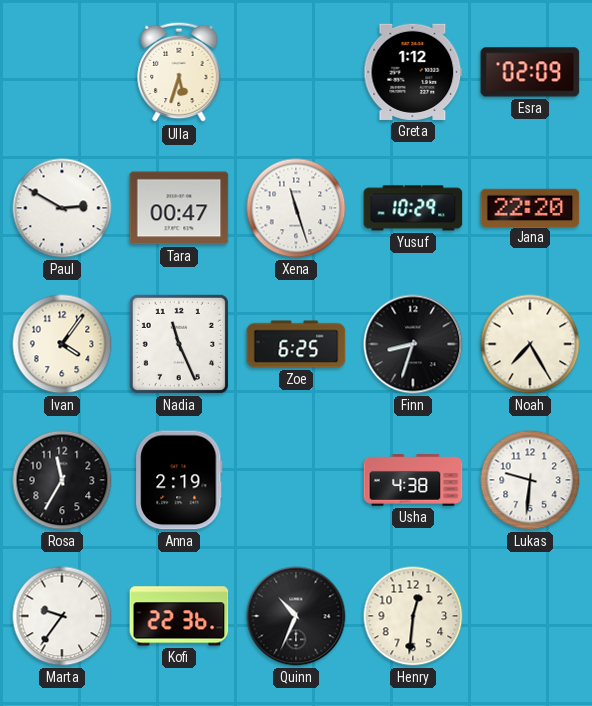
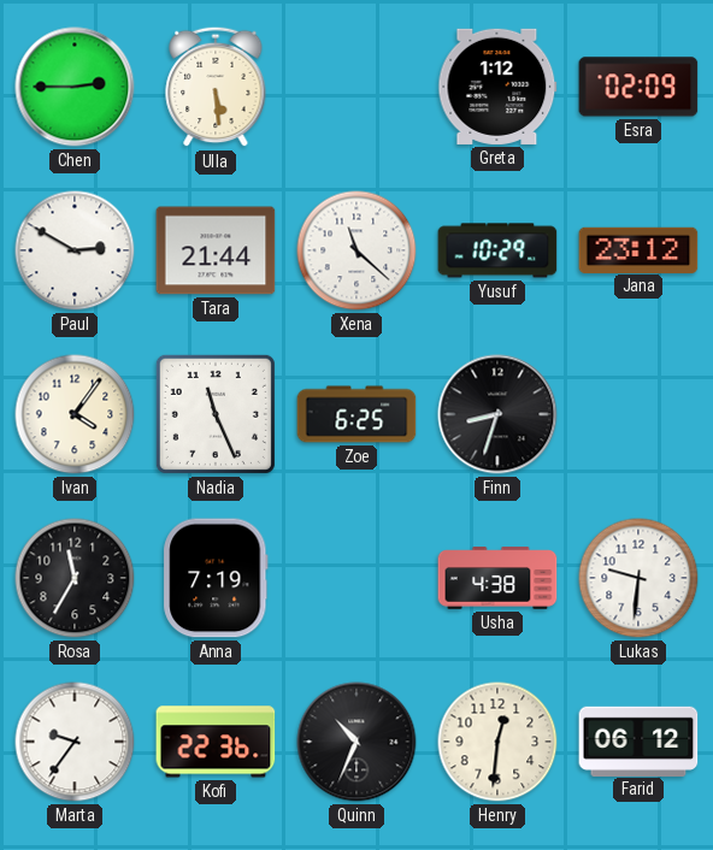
Chen: none -> 2:45 (75, 87)
Ulla: 5:33 -> 5:29 (216, 87)
Tara: 00:47 -> 21:44 (216, 250)
Xena: 11:27 -> 11:22 (356, 250)
Jana: 22:20 -> 23:12 (638, 249)
Noah: 7:25 -> none (530, 344)
Anna: 2:19 -> 7:19 (216, 578)
Farid: none -> 06:12 (638, 740)
